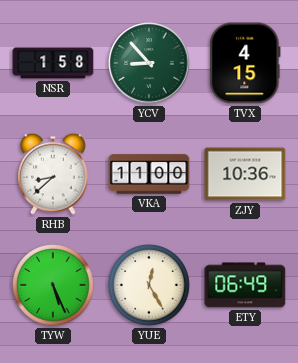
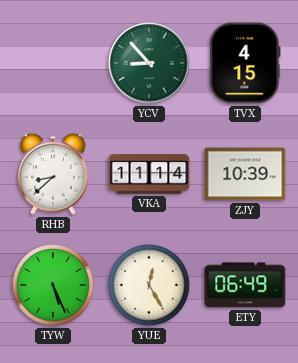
NSR: 1:58 -> none (53, 63)
VKA: 11:00 -> 11:14 (149, 174)
ZJY: 10:36 -> 10:39 (245, 174)
